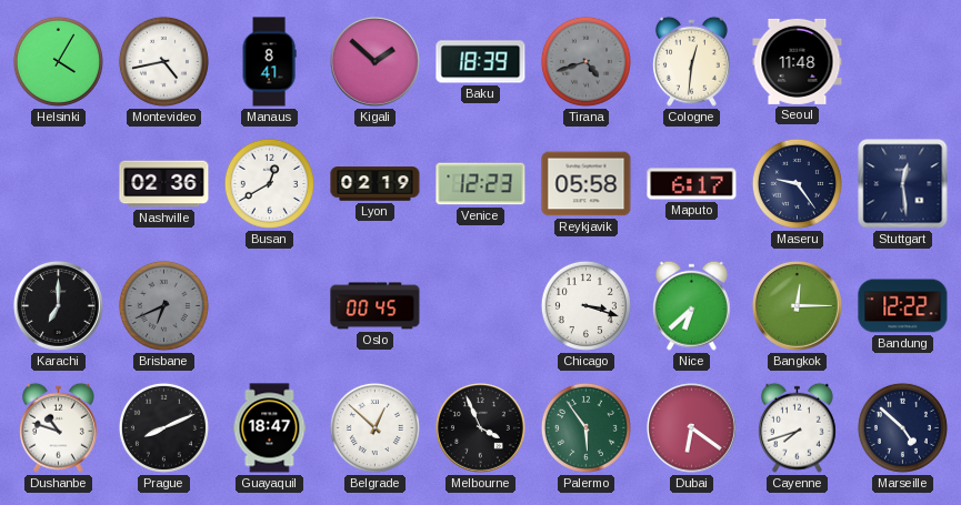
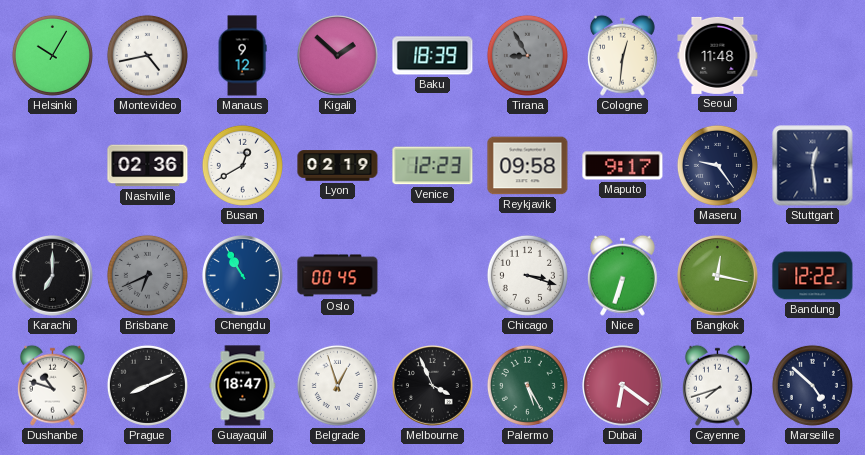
Helsinki: 4:05 -> 10:05 (52, 55)
Manaus: 8:41 -> 9:12 (242, 56)
Tirana: 4:42 -> 8:55 (527, 55)
Reykjavik: 05:58 -> 09:58 (528, 166)
Maputo: 6:17 -> 9:17 (623, 166)
Chengdu: none -> 10:55 (243, 276)
Nice: 6:38 -> 6:33 (622, 275)
Bangkok: 12:15 -> 12:17 (718, 276)
Belgrade: 12:52 -> 12:57 (337, 385)
Palermo: 5:54 -> 5:25 (527, 385)
